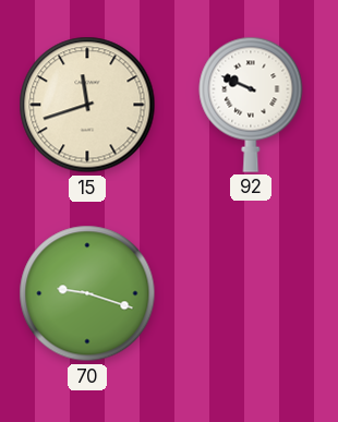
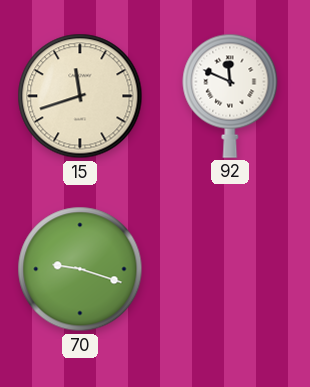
92: 9:49 -> 11:49 (230, 96)
